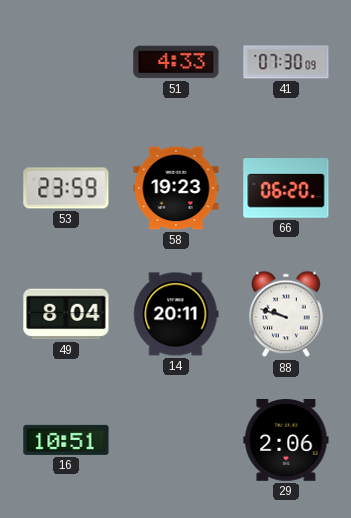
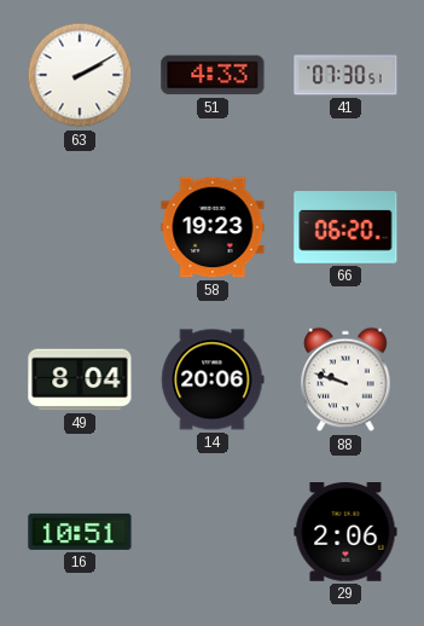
63: none -> 2:10 (80, 75)
41: 07:30:09 -> 07:30:51 (345, 75)
53: 23:59 -> none (66, 188)
14: 20:11 -> 20:06 (213, 379)
